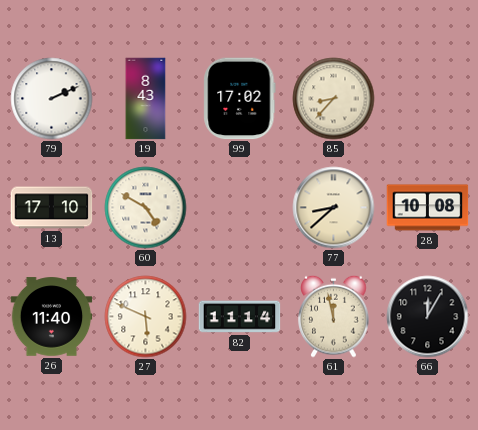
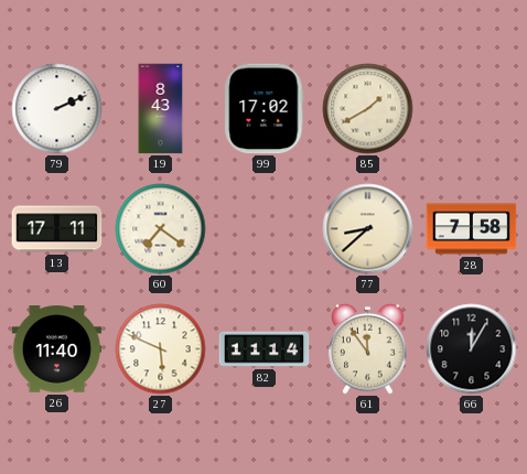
85: 8:37 -> 1:40 (368, 109)
13: 17:10 -> 17:11 (57, 229)
60: 4:50 -> 7:21 (161, 229)
28: 10:08 -> 7:58 (472, 229)
61: 11:58 -> 11:54 (368, 348)
